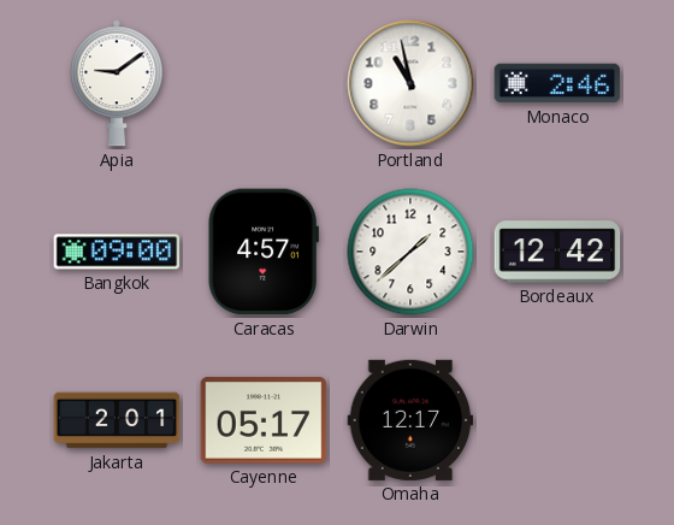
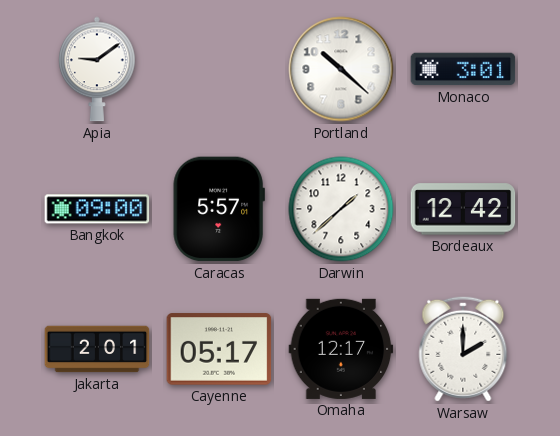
Portland: 10:58 -> 10:22 (341, 69)
Monaco: 2:46 -> 3:01 (463, 69)
Caracas: 4:57 -> 5:57 (219, 209)
Warsaw: none -> 2:00 (463, 349)
